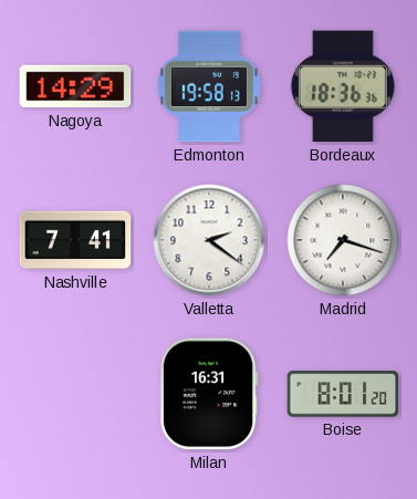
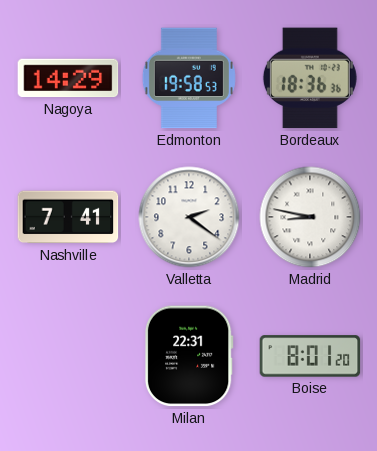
Edmonton: 19:58:13 -> 19:58:53 (189, 78)
Madrid: 7:18 -> 8:47 (310, 217)
Milan: 16:31 -> 22:31 (189, 356)
